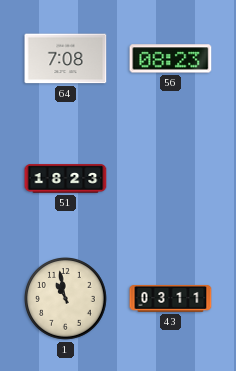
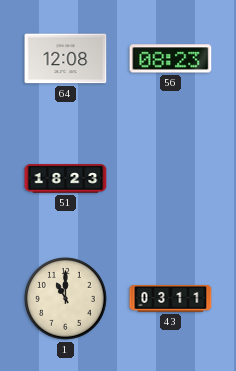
64: 7:08 -> 12:08 (66, 59)
1: 10:58 -> 11:00 (66, 299)
